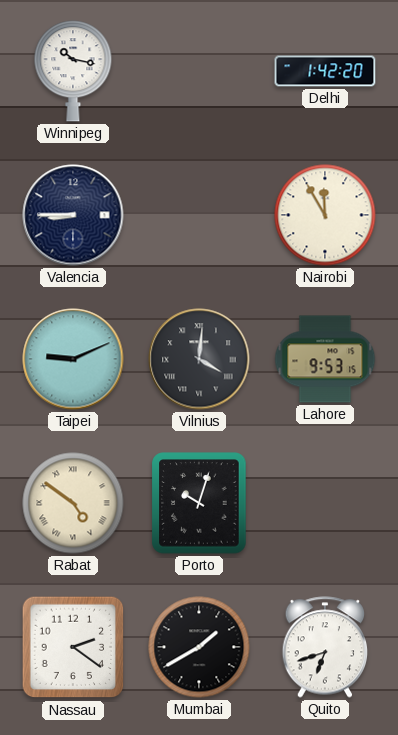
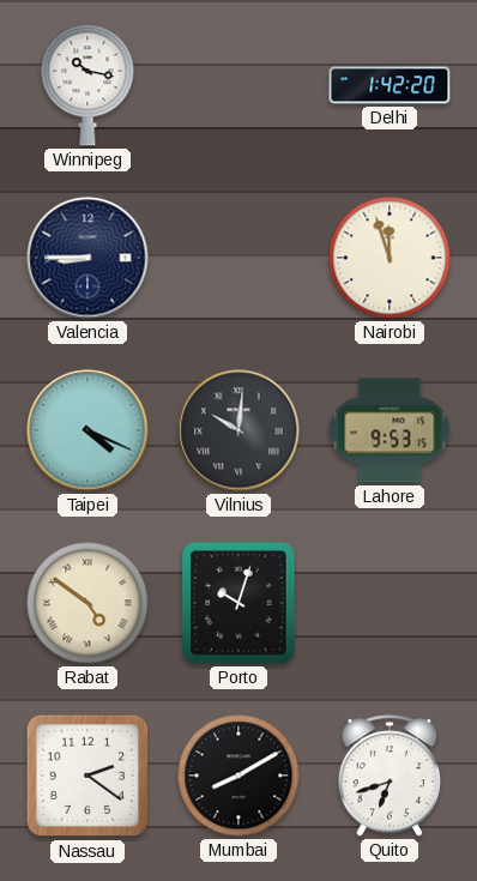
Nairobi: 11:55 -> 11:57 (390, 258)
Taipei: 9:11 -> 4:19 (87, 430)
Vilnius: 4:01 -> 10:01 (238, 430)
Mumbai: 1:40 -> 8:10 (238, 776)
